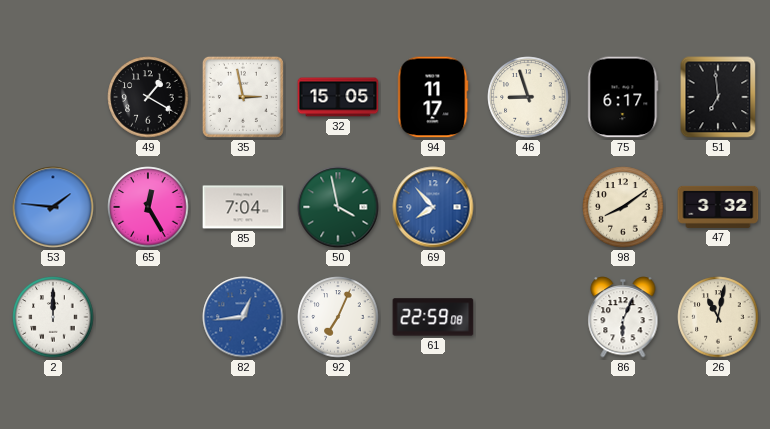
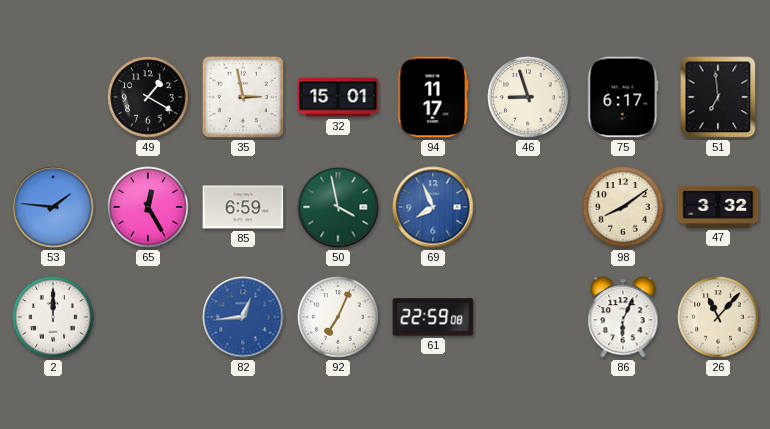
32: 15:05 -> 15:01 (338, 97)
85: 7:04 -> 6:59 (243, 207)
69: 7:53 -> 7:56 (433, 207)
26: 11:02 -> 11:07 (718, 317)
